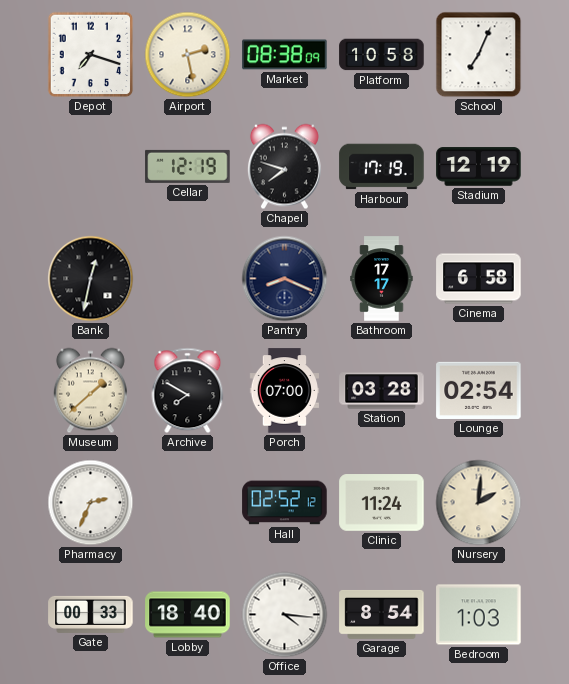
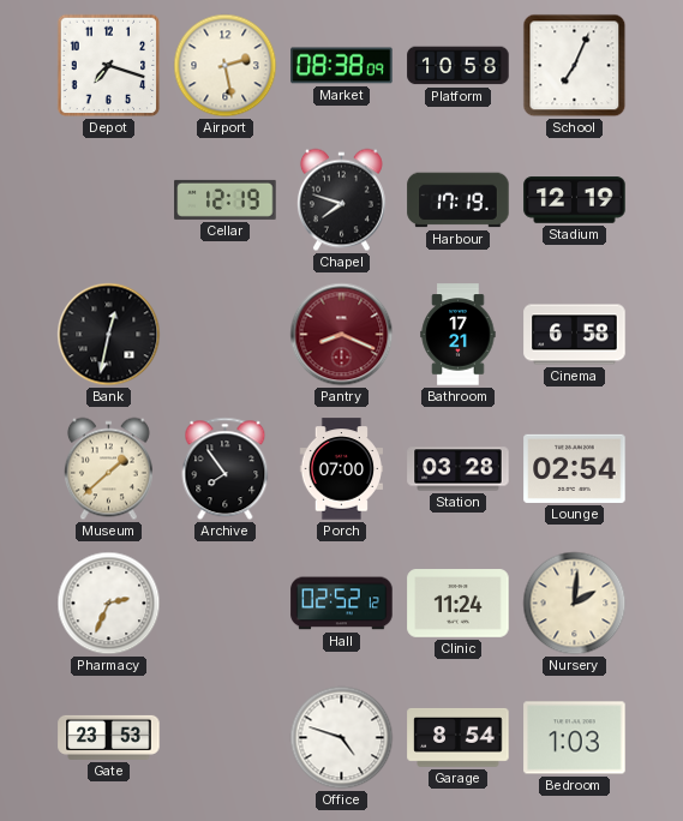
Pantry dial: navy -> burgundy (342, 335)
Bathroom: 17:17 -> 17:21 (459, 335)
Archive: 7:50 -> 7:54 (226, 469)
Gate: 00:33 -> 23:53 (109, 737)
Lobby: 18:40 -> none (188, 615)
Office: 4:16 -> 4:48 (342, 738)
